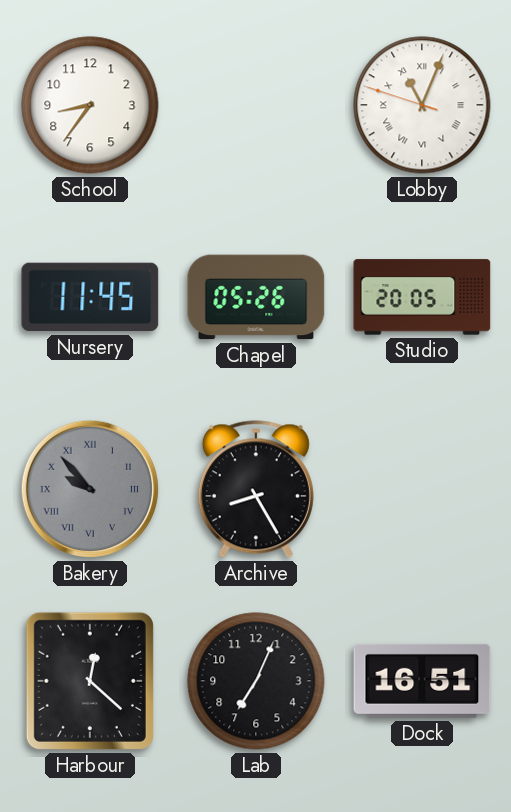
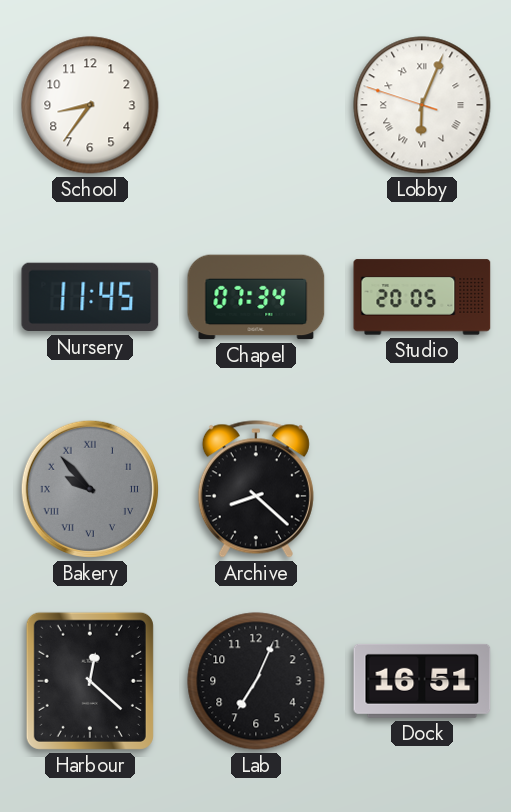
Lobby: 11:03 -> 6:03 (422, 105)
Chapel: 05:26 -> 07:34 (256, 297)
Archive: 8:25 -> 8:22 (256, 489)
